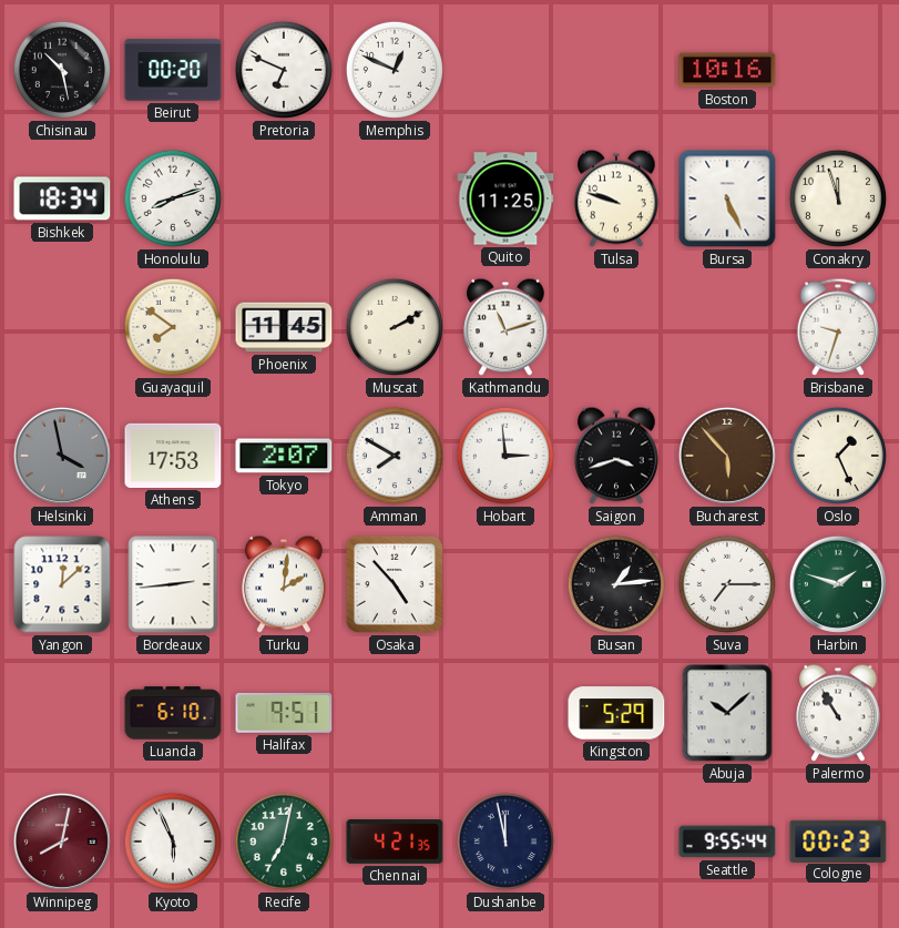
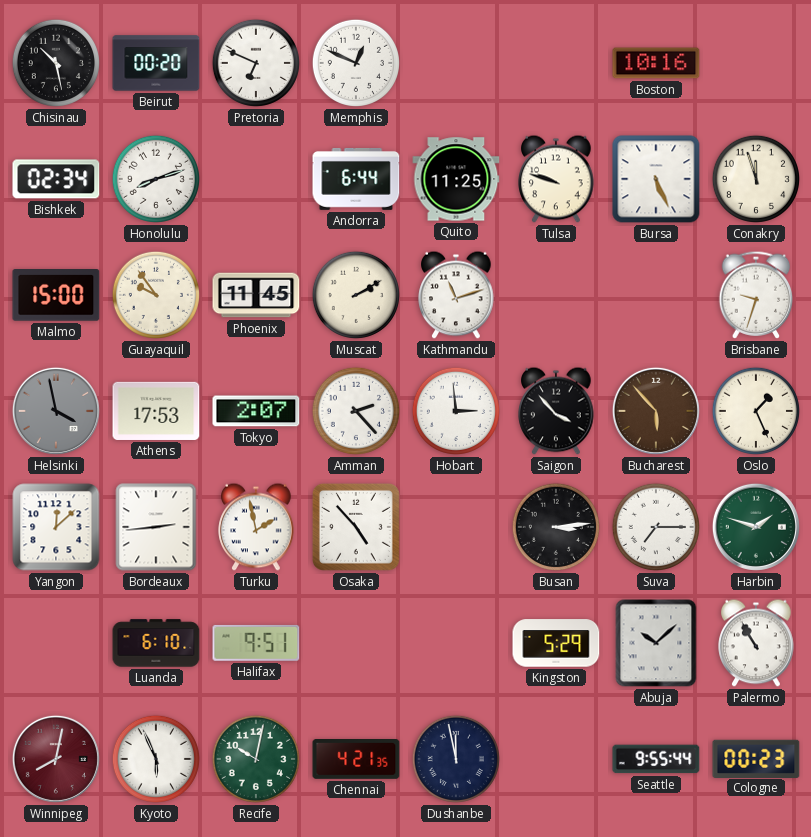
Bishkek: 18:34 -> 02:34 (56, 179)
Andorra: none -> 6:44 (356, 179)
Malmo: none -> 15:00 (56, 296)
Guayaquil: 7:51 -> 9:54 (156, 295)
Amman: 7:50 -> 2:23 (356, 411)
Saigon: 3:42 -> 3:53 (556, 411)
Turku: 2:01 -> 1:58 (256, 527)
Busan: 1:14 -> 3:14 (556, 527)
Recife: 7:02 -> 10:02 (256, 759)
